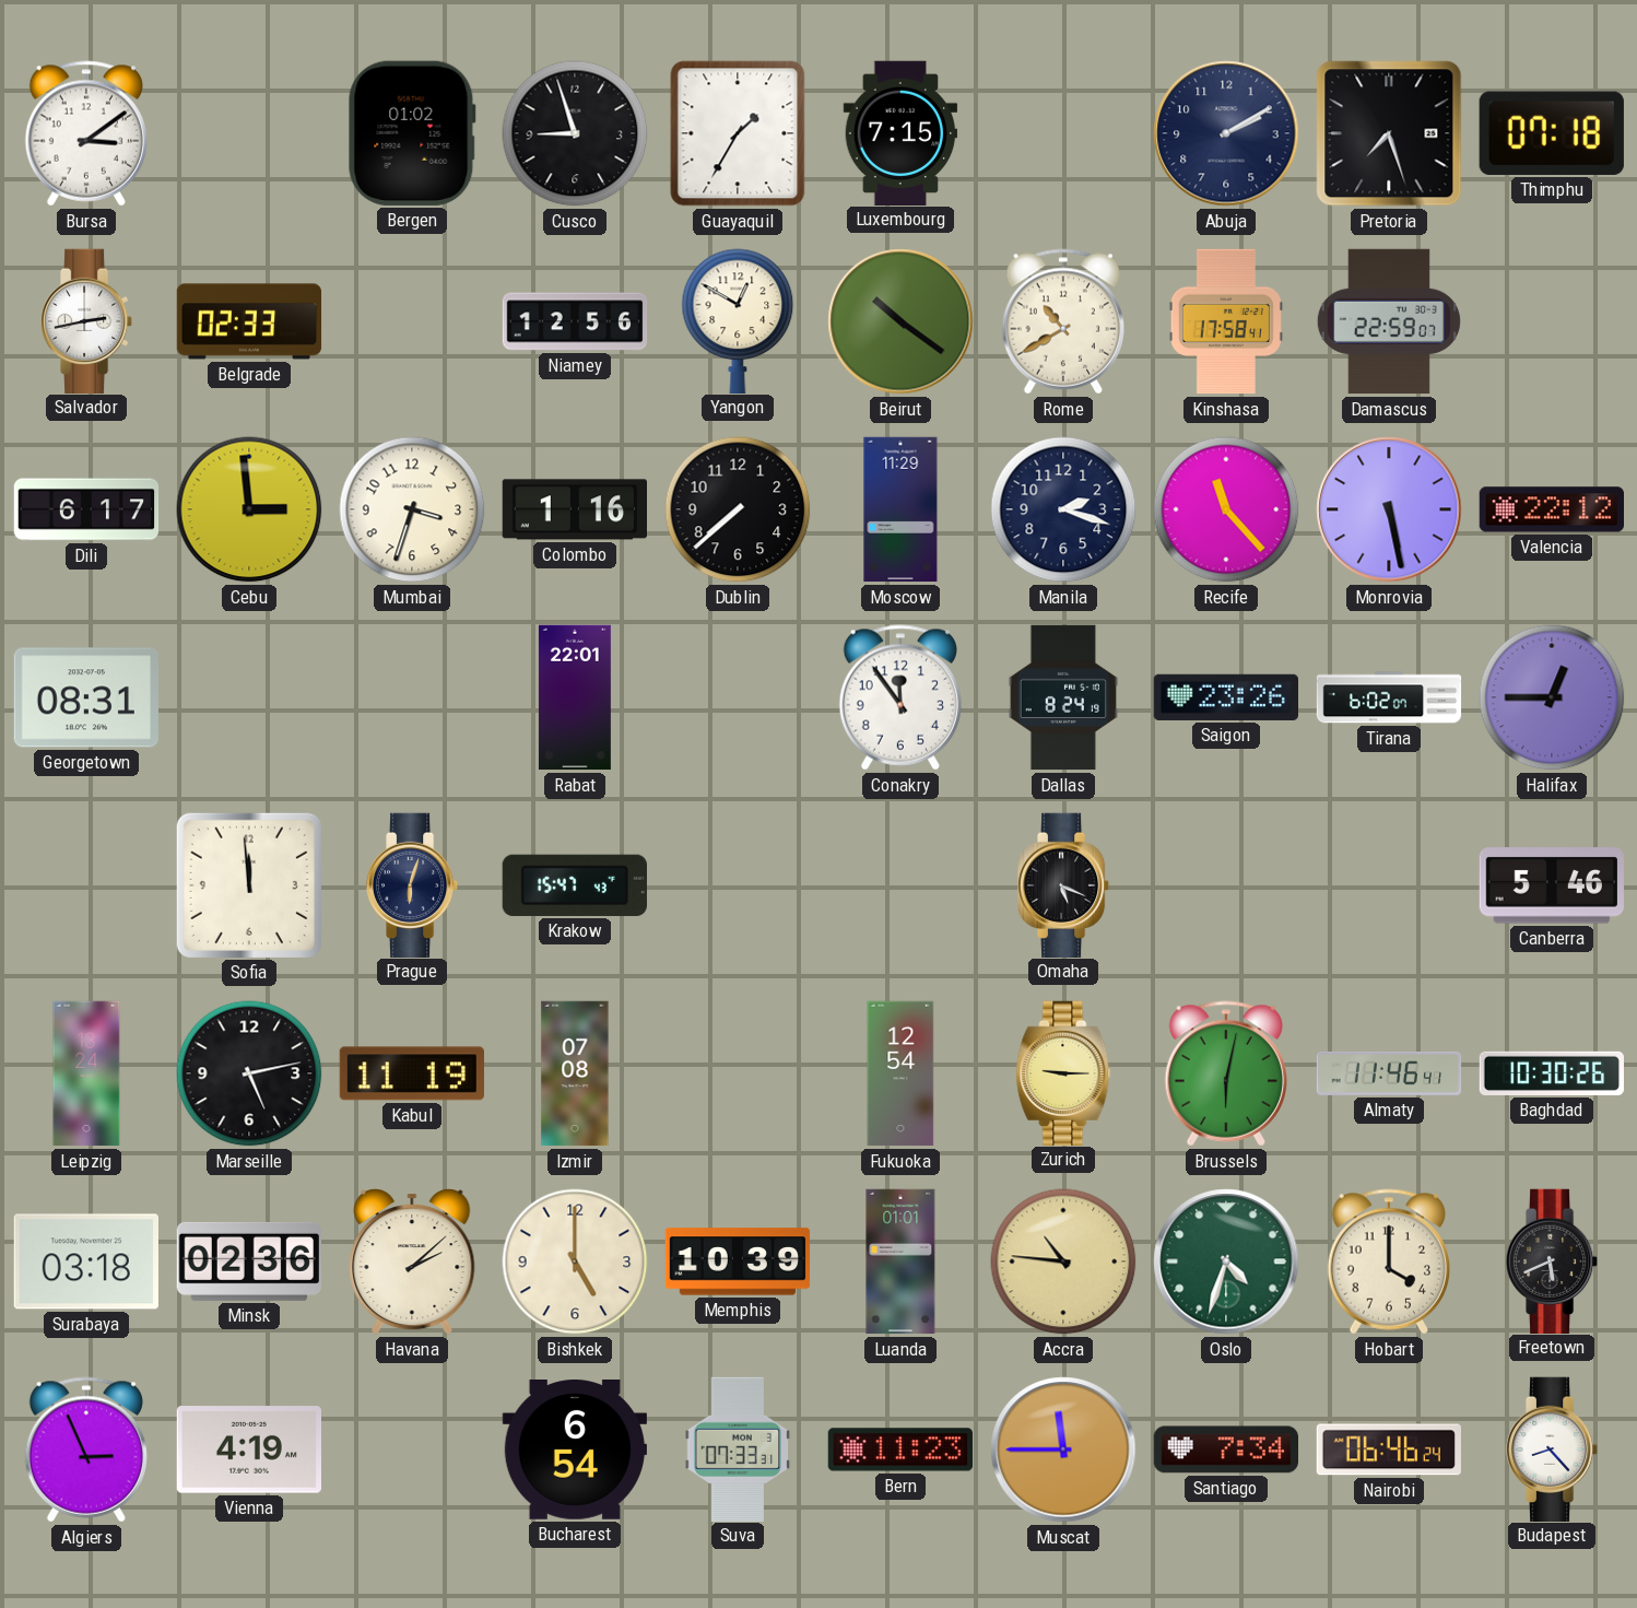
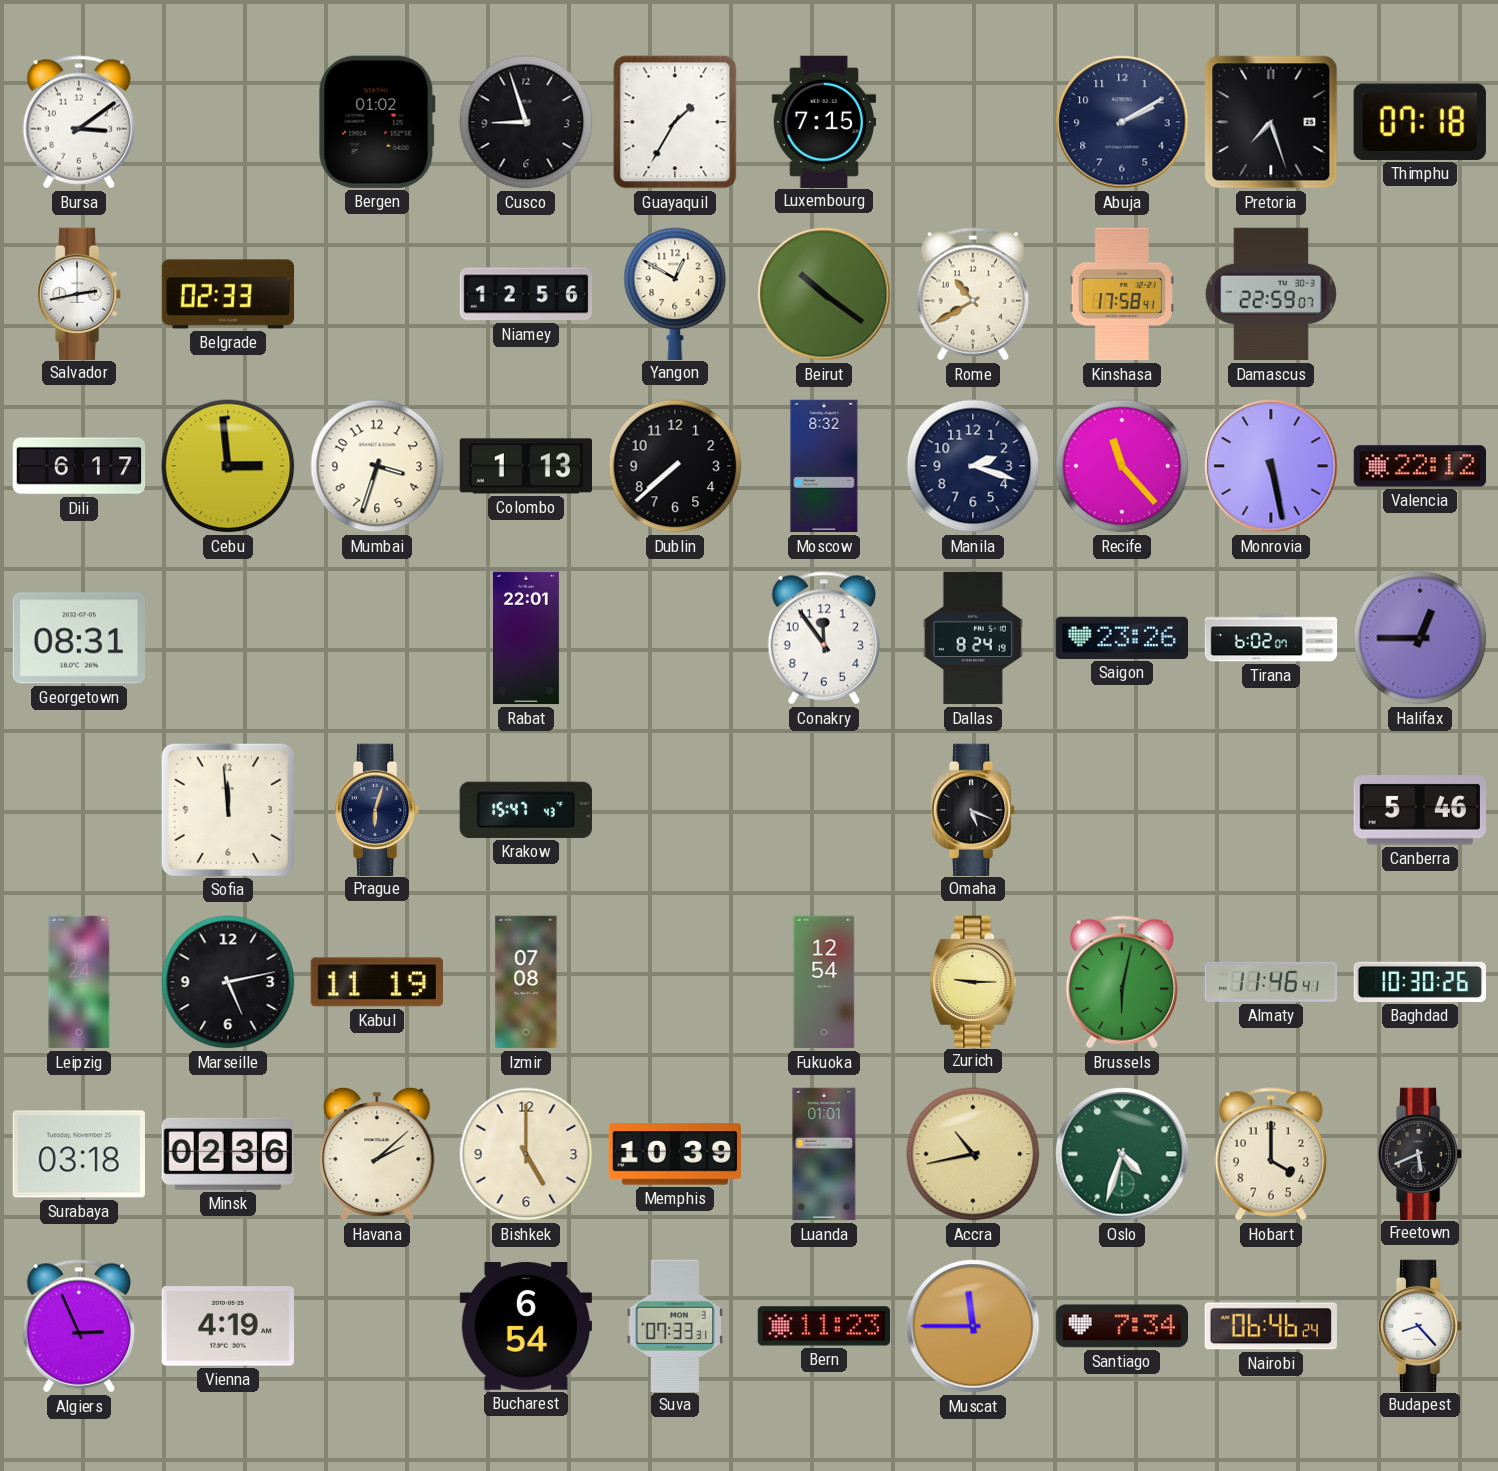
Colombo: 1:16 -> 1:13 (525, 466)
Moscow: 11:29 -> 8:32 (824, 466)
Accra: 10:46 -> 10:43 (973, 1154)
